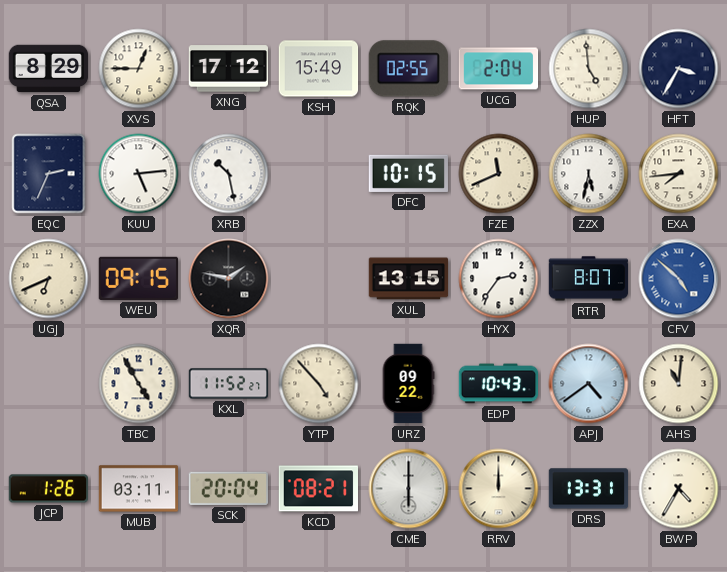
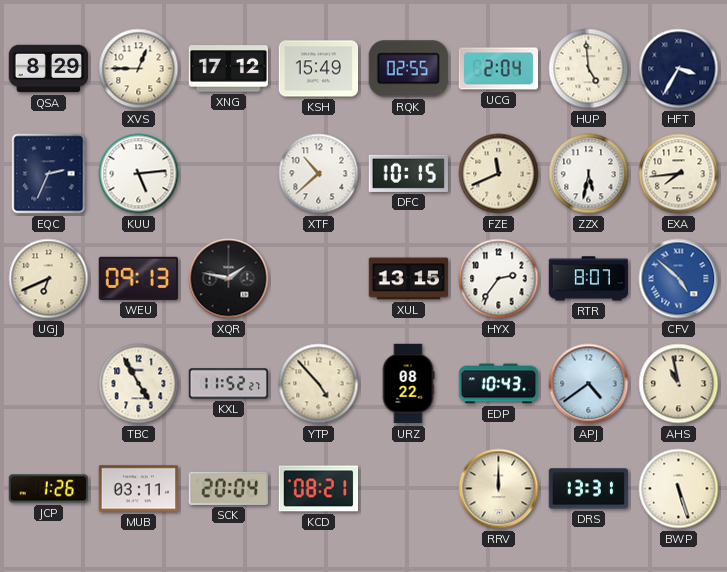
XRB: 10:28 -> none (229, 174)
XTF: none -> 10:38 (319, 174)
WEU: 09:15 -> 09:13 (138, 278)
URZ: 09:22 -> 08:22 (408, 384)
AHS: 11:01 -> 10:58 (679, 384)
CME: 6:00 -> none (409, 489)
BWP: 4:35 -> 5:27 (679, 489)
